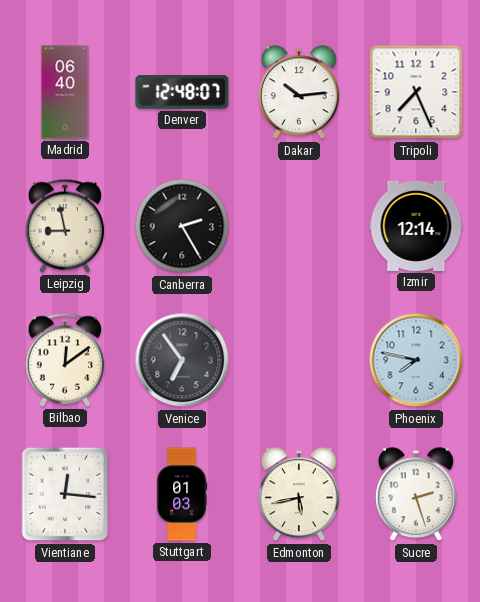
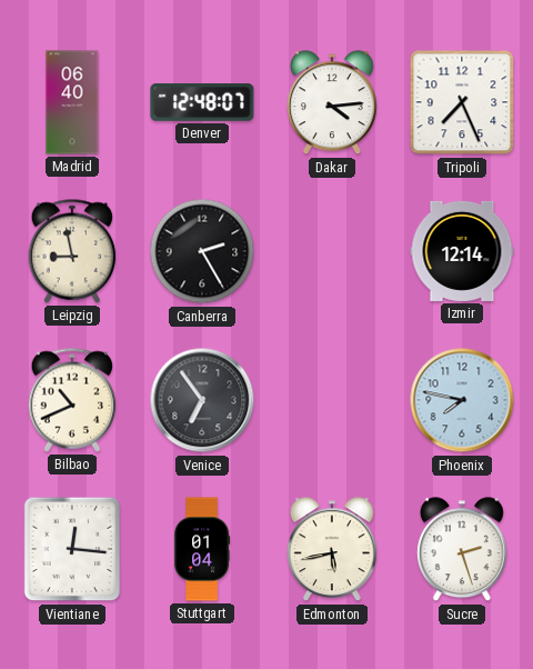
Dakar: 10:14 -> 4:14 (332, 103)
Bilbao: 12:09 -> 10:41 (72, 400)
Stuttgart: 01:03 -> 01:04 (202, 549)
